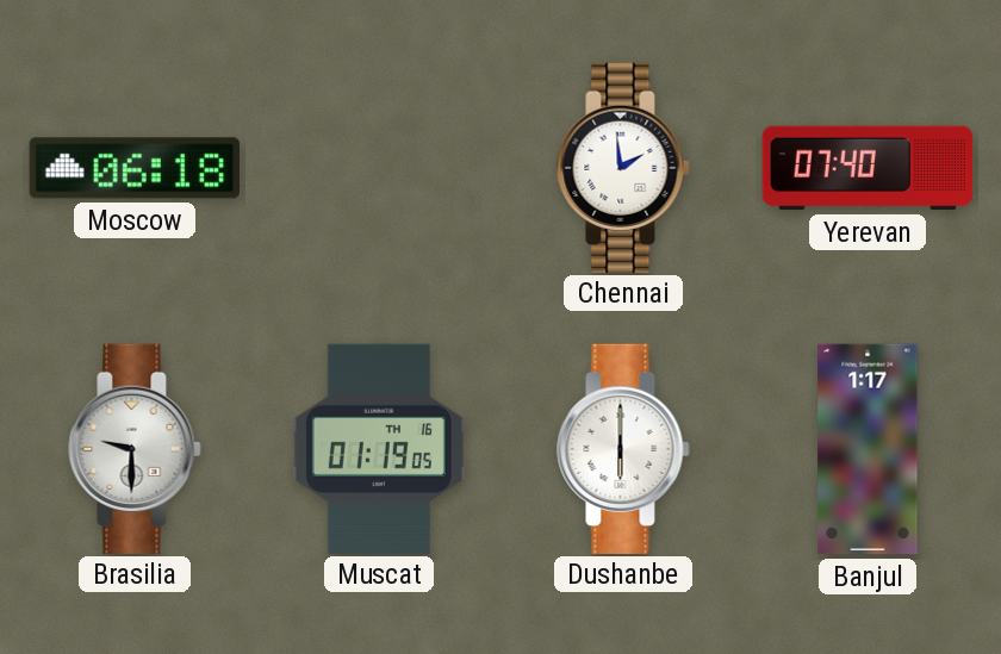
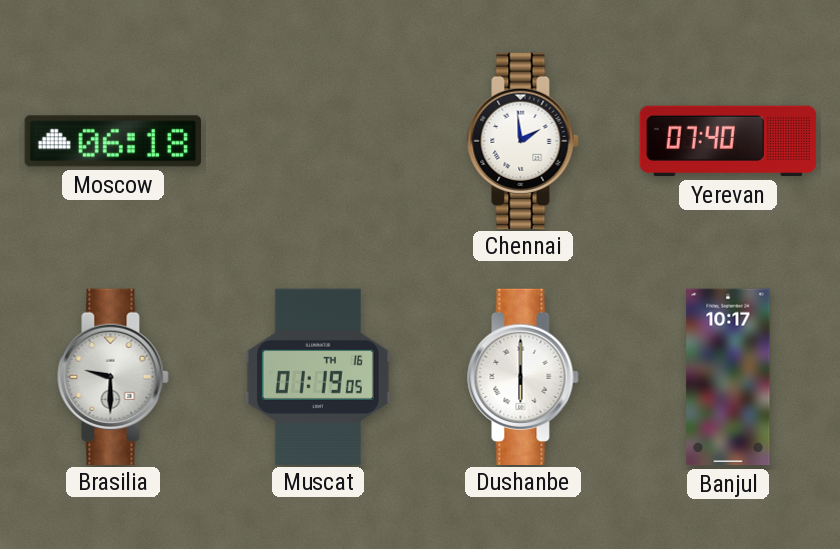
Banjul: 1:17 -> 10:17 (728, 377)
